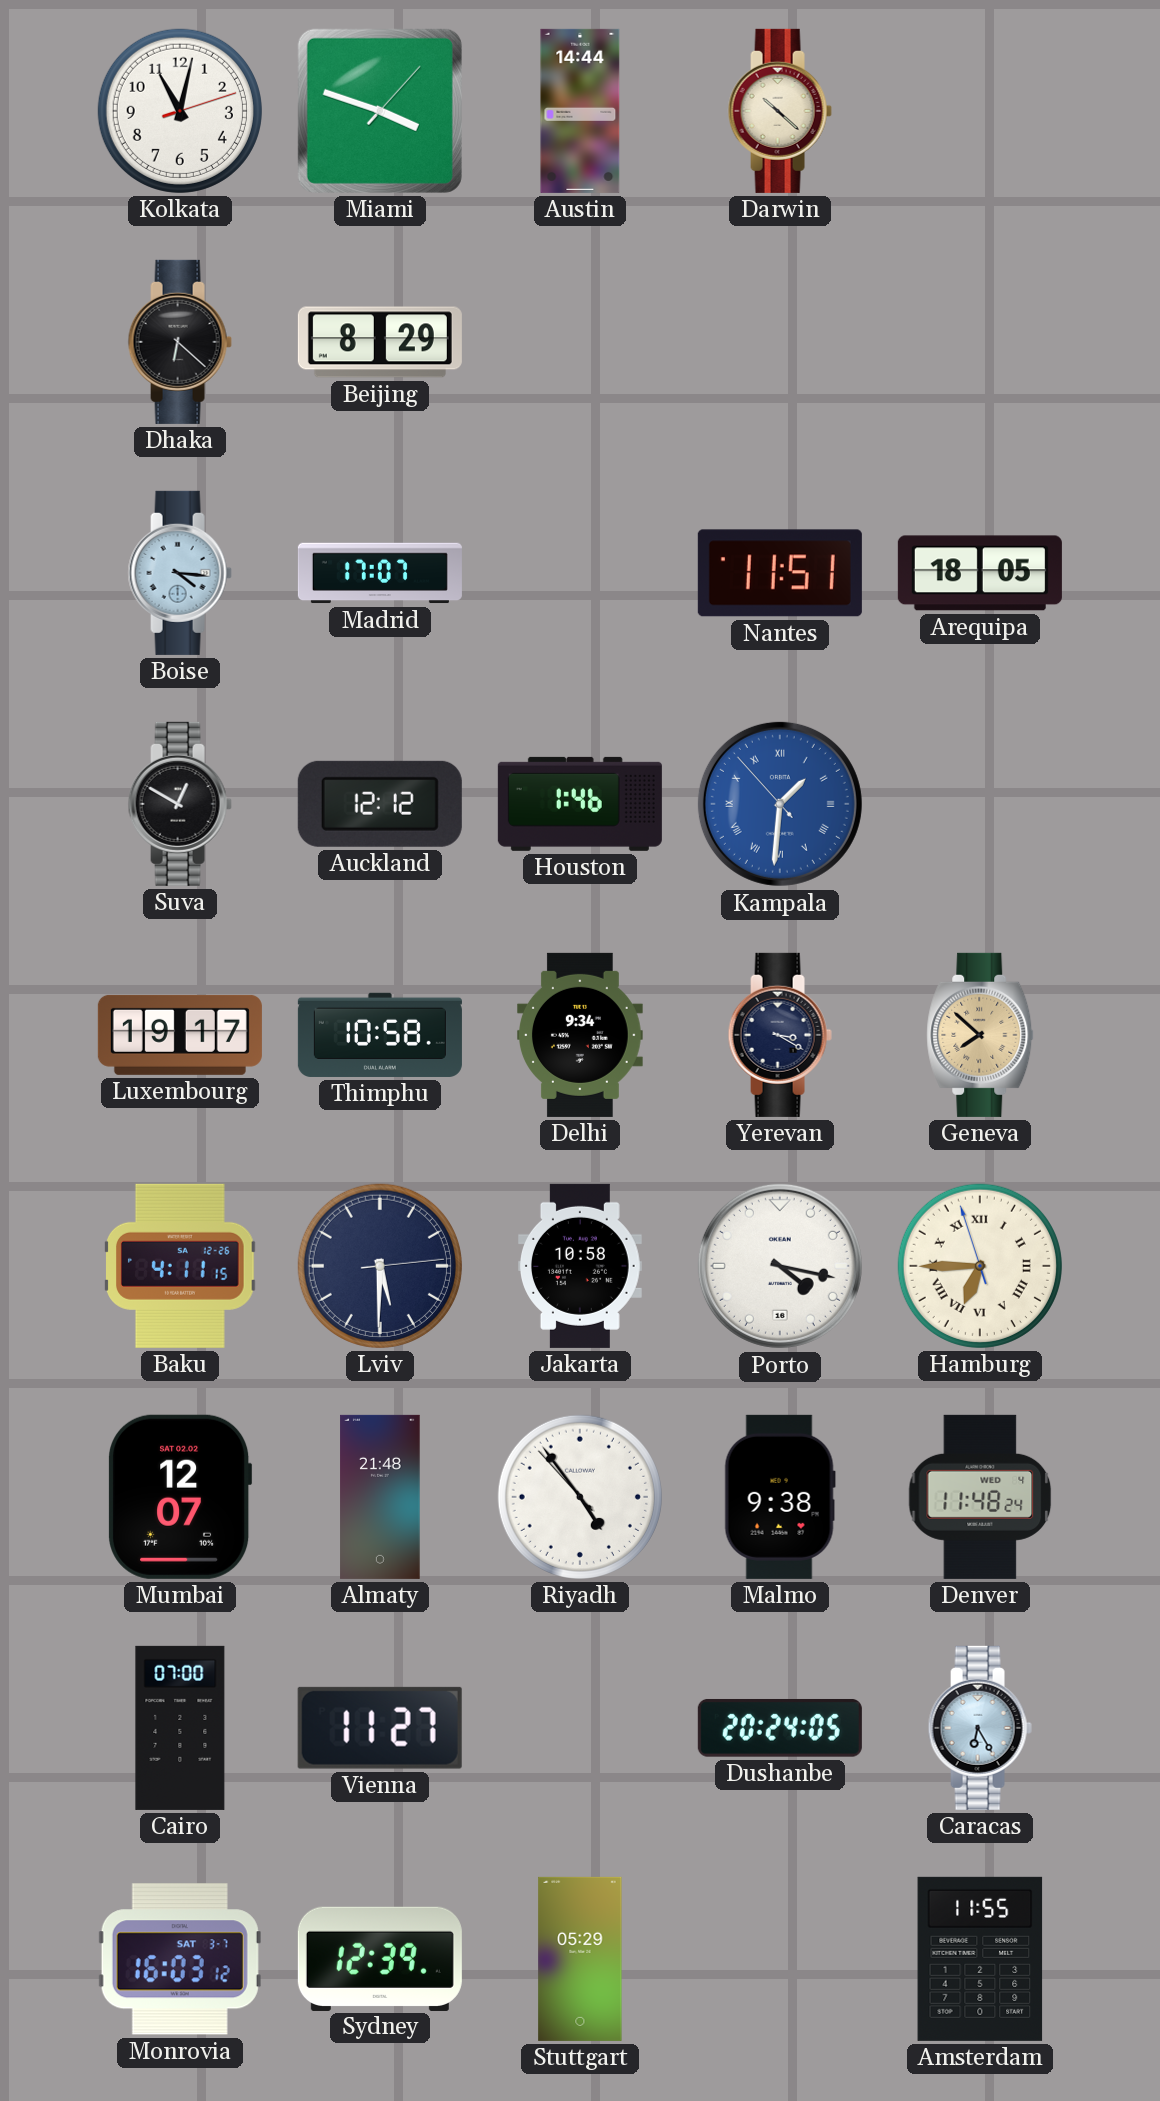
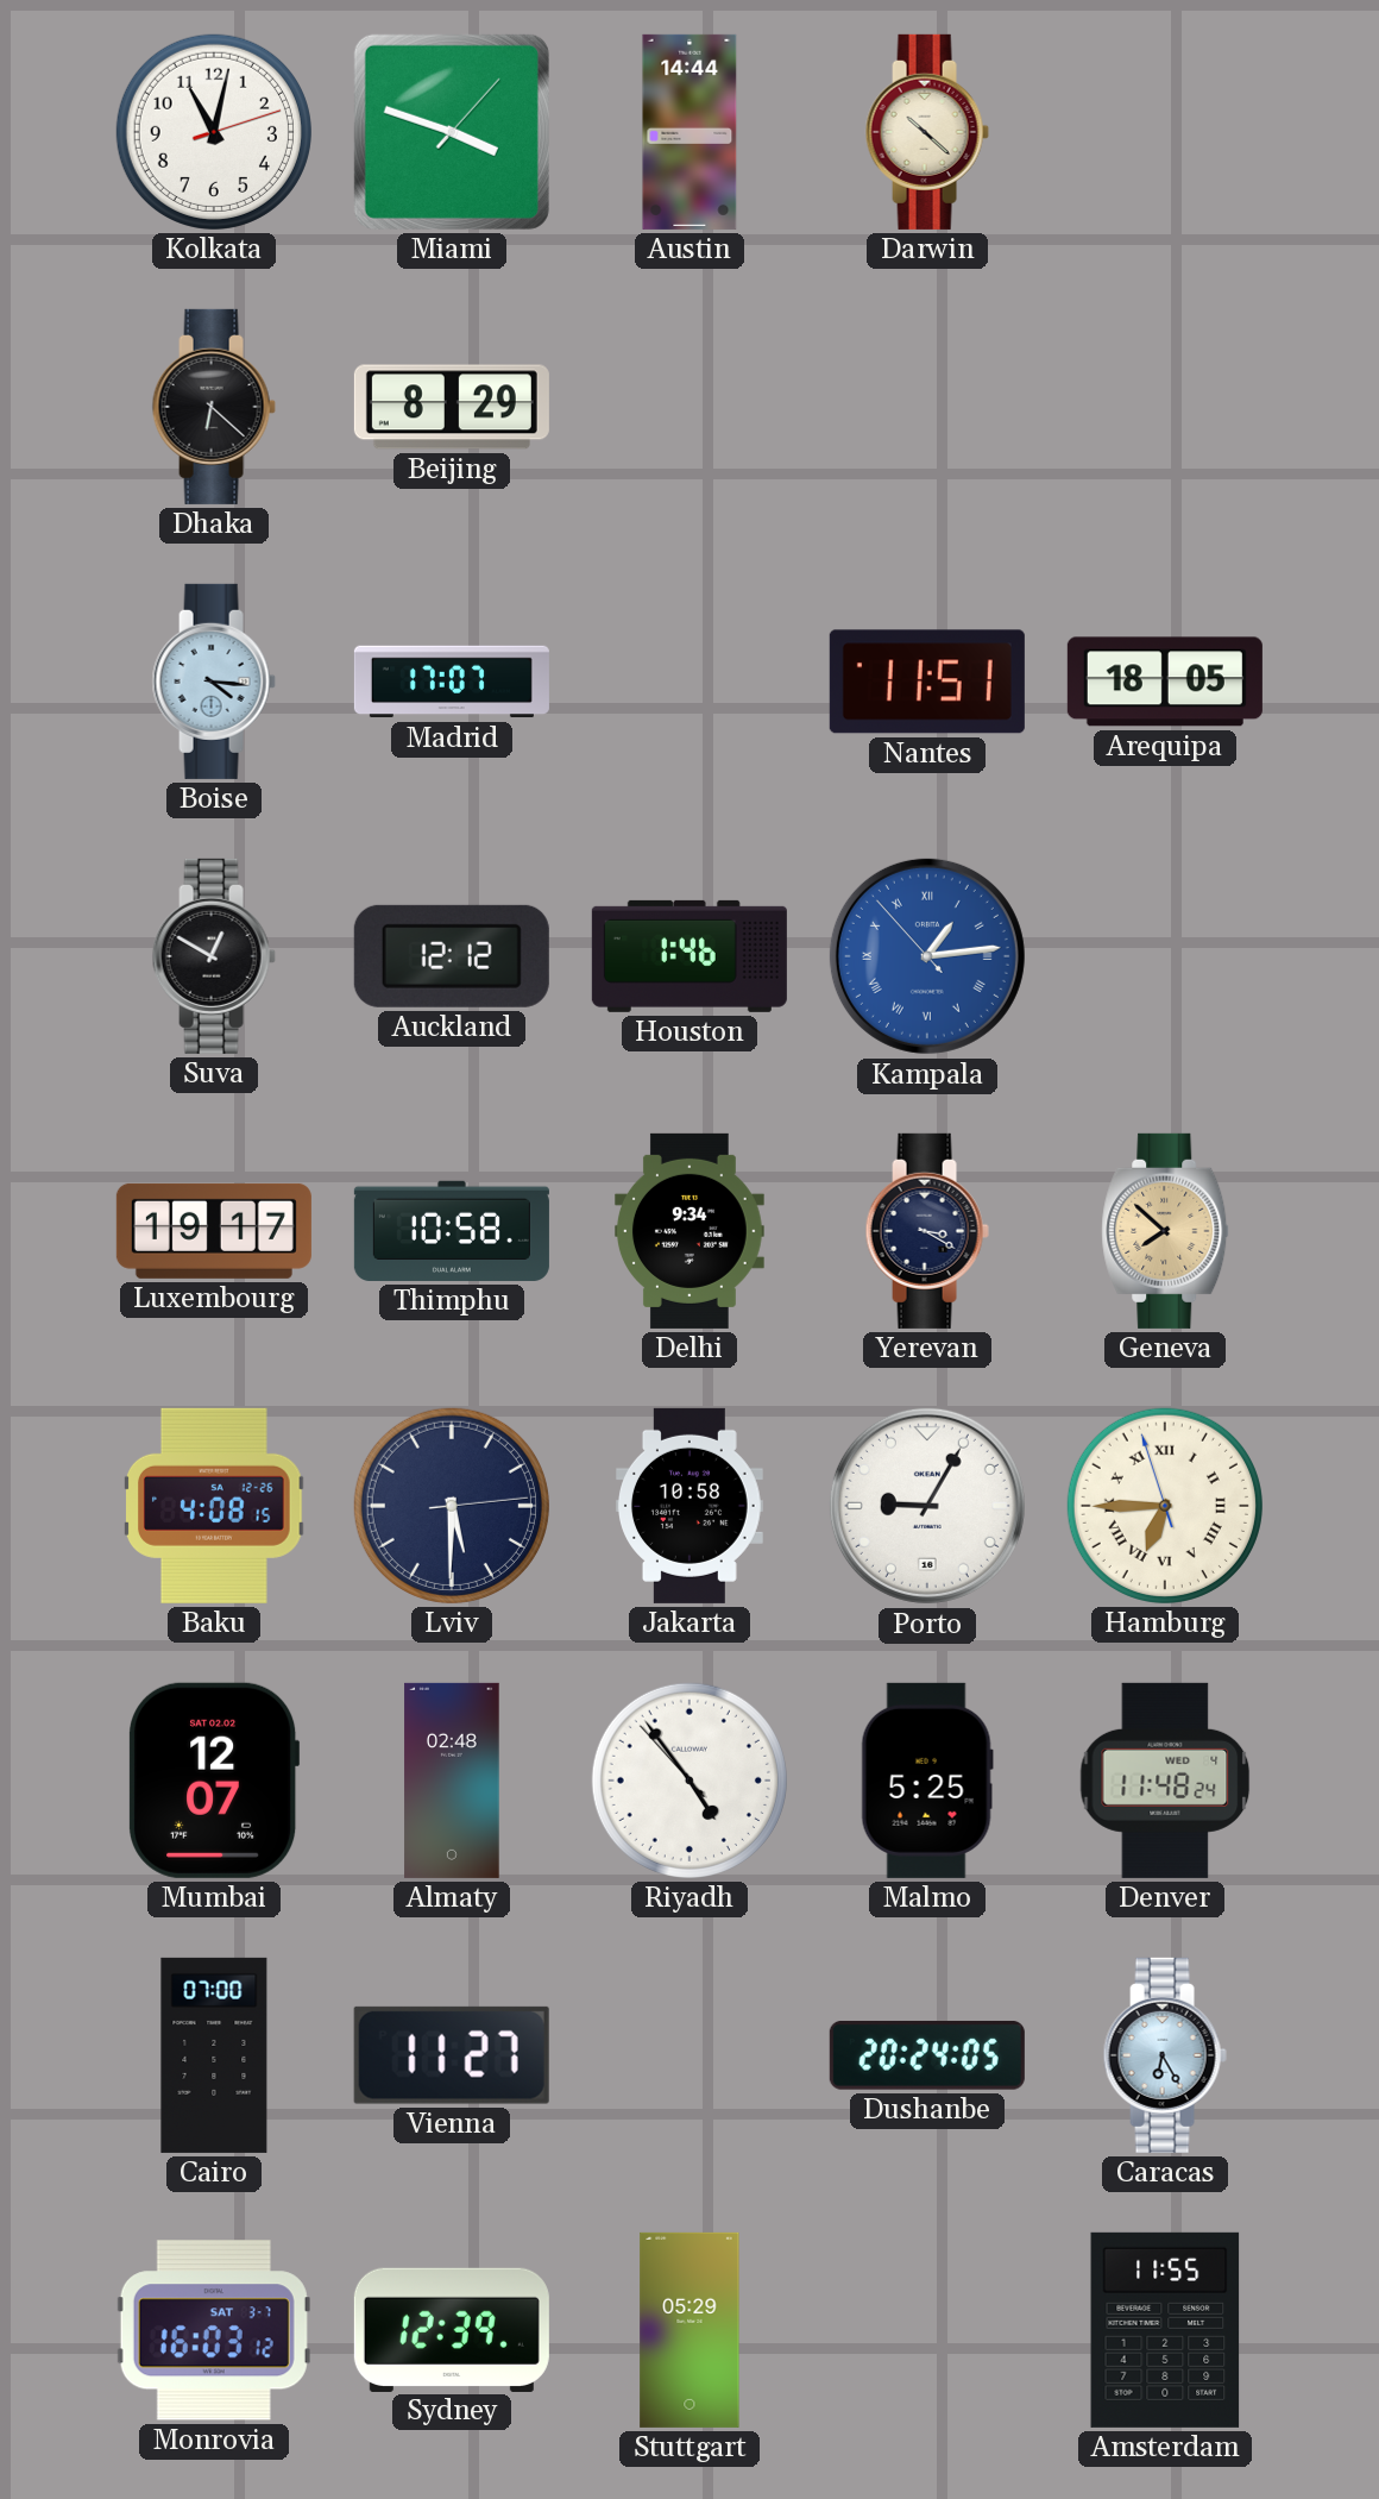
Kampala: 1:30 -> 1:13 (927, 956)
Baku: 4:11 -> 4:08 (215, 1506)
Porto: 4:17 -> 9:05 (927, 1506)
Almaty: 21:48 -> 02:48 (452, 1781)
Malmo: 9:38 -> 5:25 (927, 1781)
